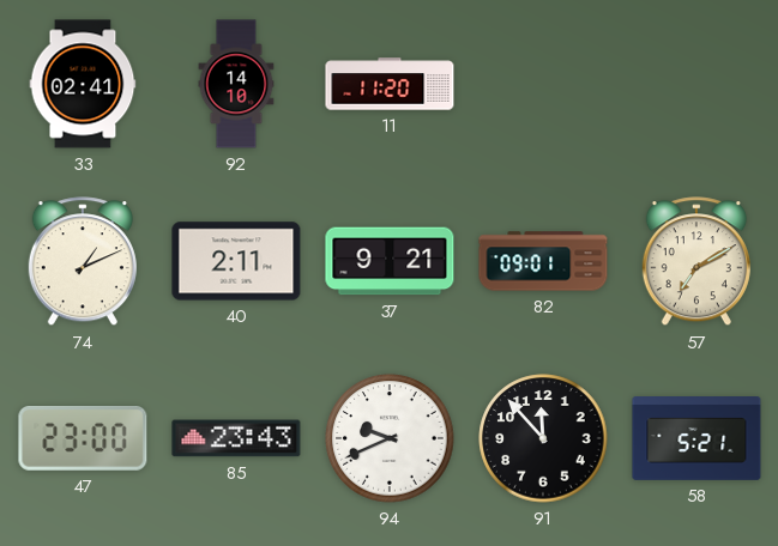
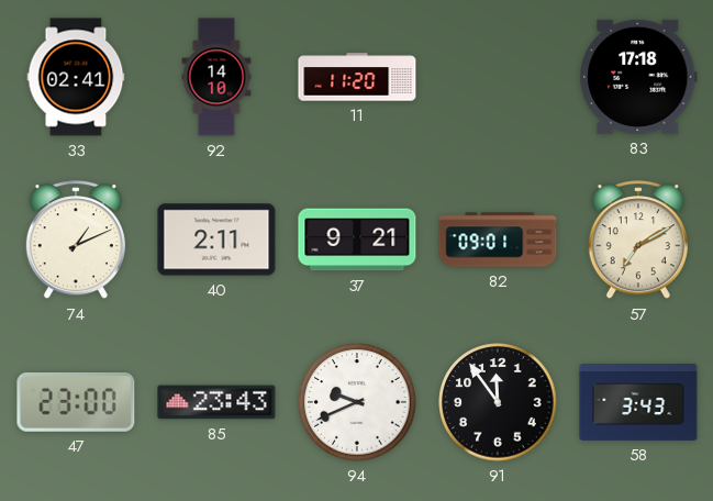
83: none -> 17:18 (638, 77)
91: 11:53 -> 11:54 (498, 402)
58: 5:21 -> 3:43 (638, 403)
